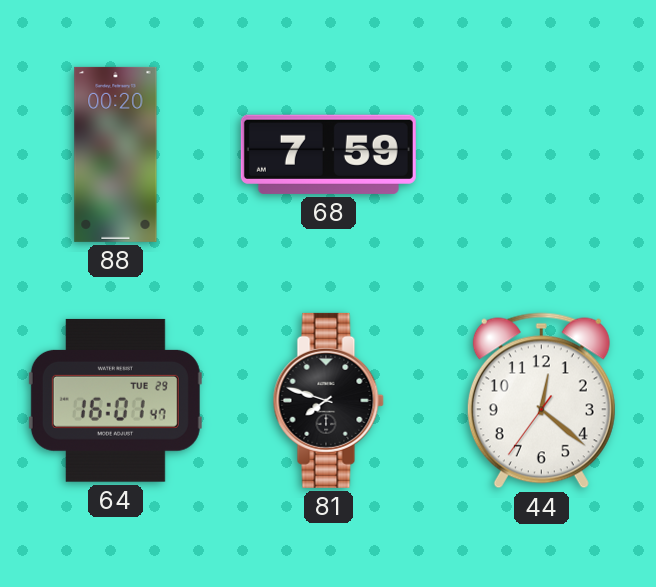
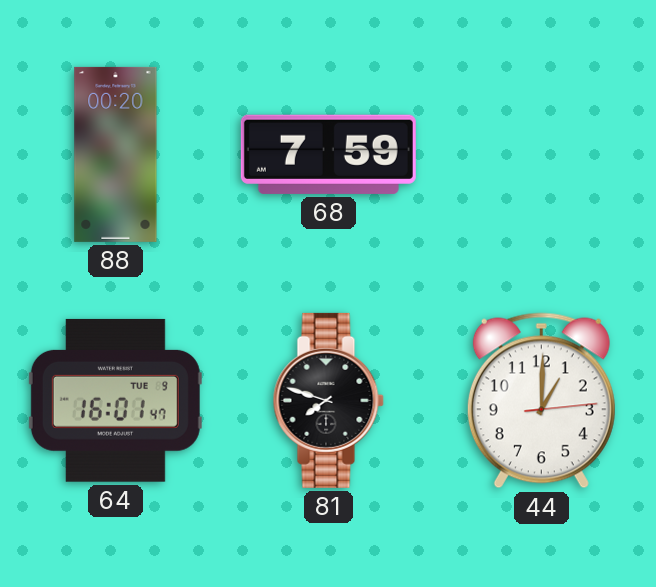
64 date: TUE 29 -> TUE 9 (115, 400)
44: 12:21 -> 1:00 (541, 401)
